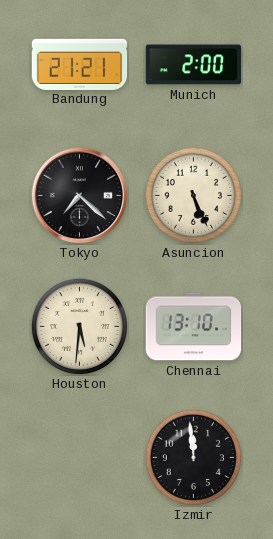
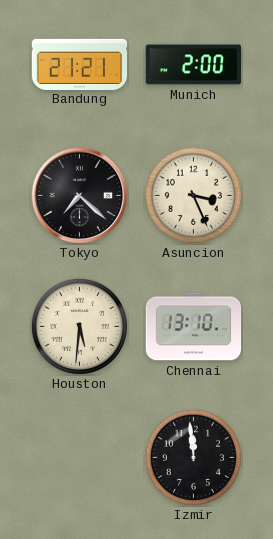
Asuncion: 5:26 -> 3:26 (193, 195)
